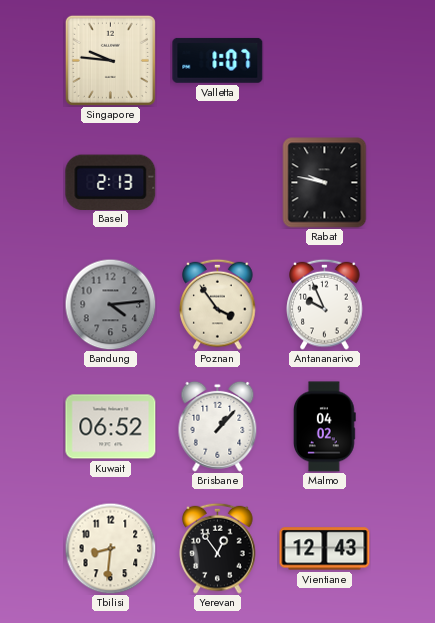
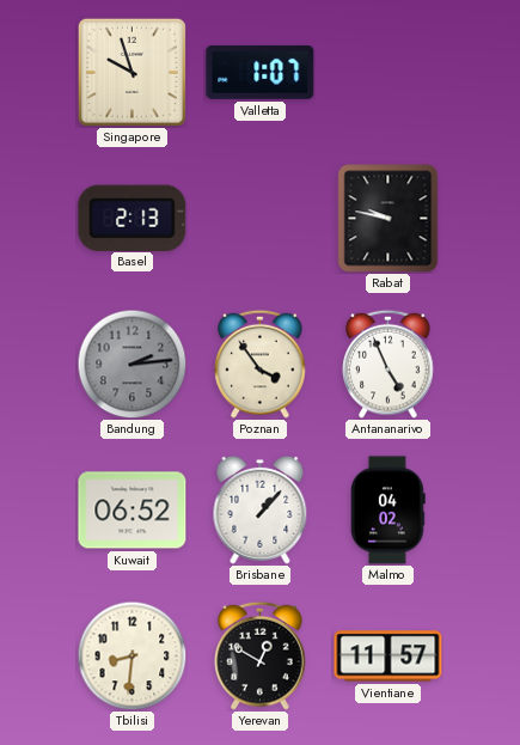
Singapore: 9:46 -> 9:57 (131, 72)
Bandung: 4:14 -> 2:14 (131, 364)
Antananarivo: 9:56 -> 4:56 (389, 364)
Yerevan: 12:54 -> 12:50 (261, 655)
Vientiane: 12:43 -> 11:57 (389, 657)
